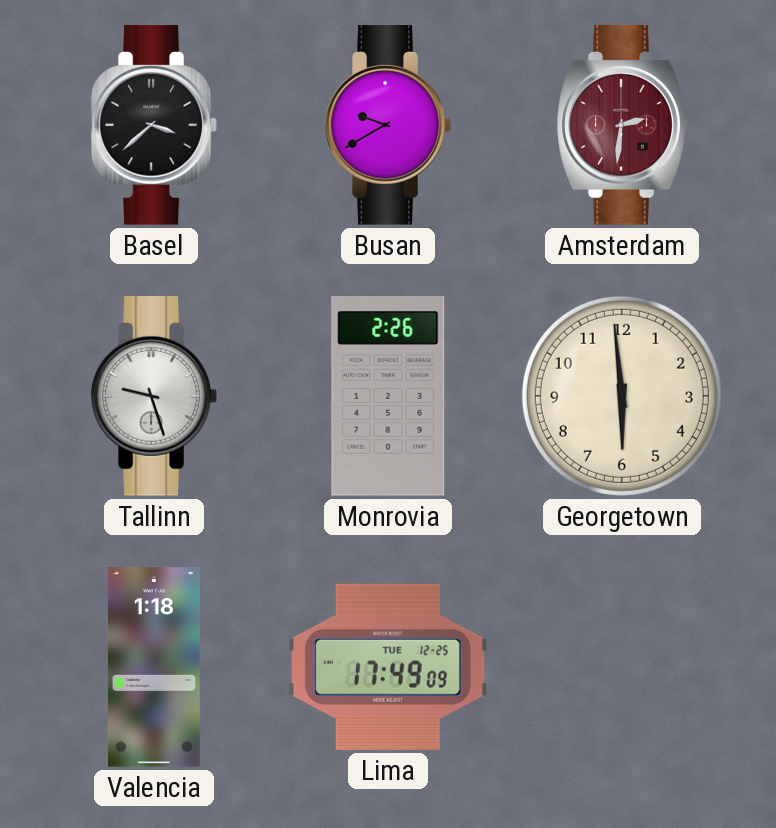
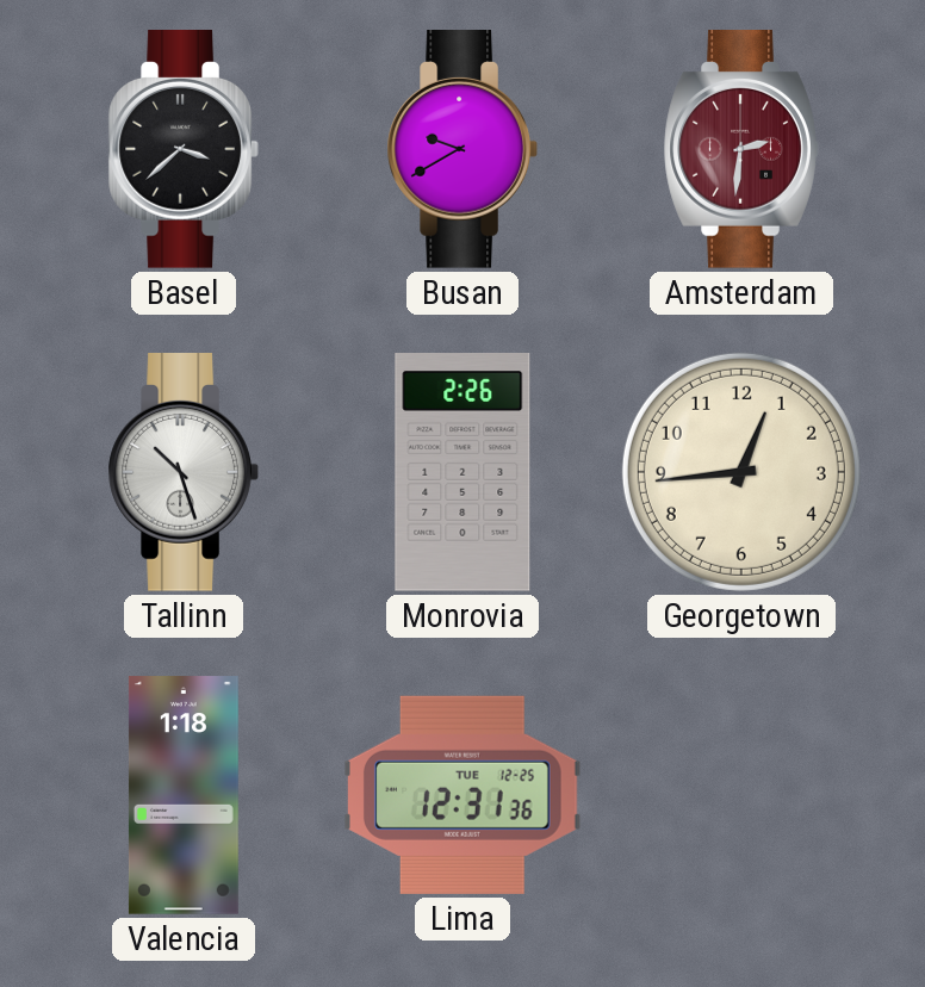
Tallinn: 9:27 -> 10:27 (184, 473)
Georgetown: 5:59 -> 12:44 (741, 472)
Lima: 17:49 -> 12:31 (462, 795)
